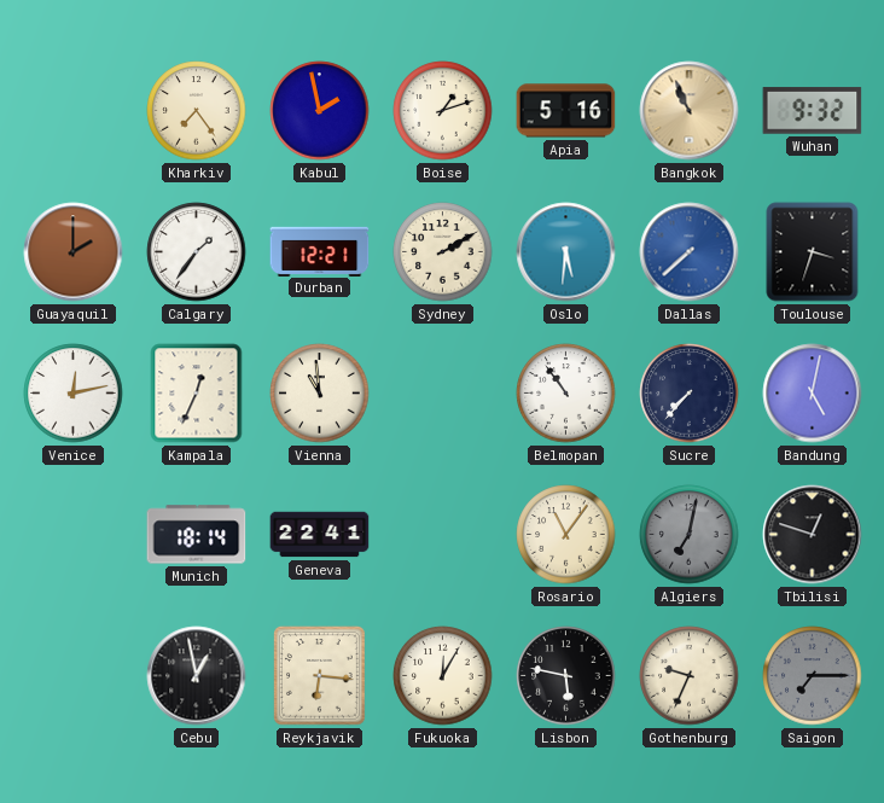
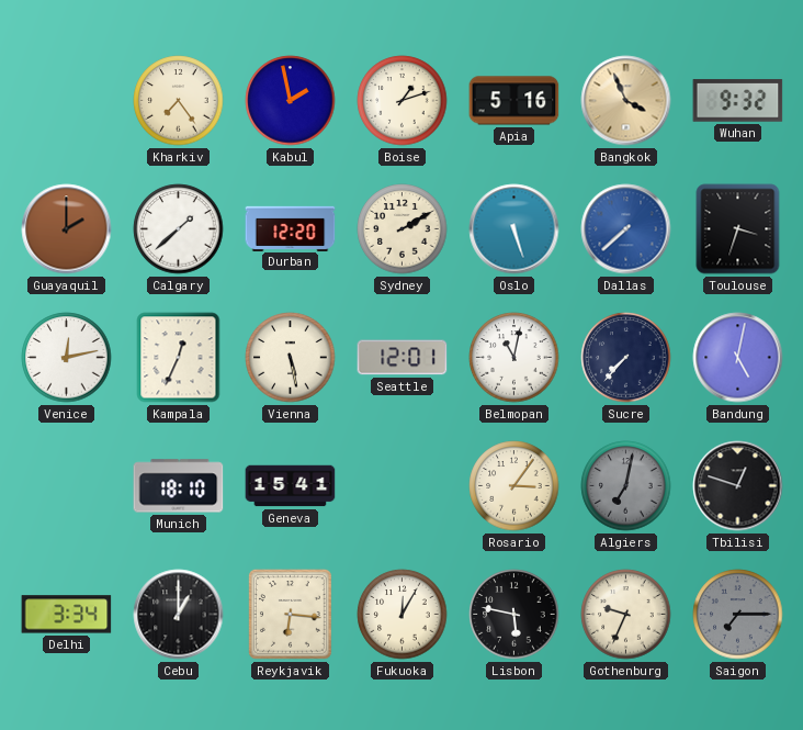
Bangkok: 10:56 -> 3:56 (626, 101)
Calgary: 1:36 -> 1:38 (179, 229)
Durban: 12:21 -> 12:20 (291, 228)
Oslo: 5:31 -> 5:27 (514, 229)
Vienna: 10:59 -> 5:28 (291, 358)
Seattle: none -> 12:01 (403, 358)
Belmopan: 10:54 -> 11:02 (514, 358)
Munich: 18:14 -> 18:10 (179, 486)
Geneva: 22:41 -> 15:41 (291, 486)
Rosario: 11:06 -> 3:06 (514, 486)
Delhi: none -> 3:34 (67, 615)
Cebu: 12:58 -> 1:00 (179, 615)
